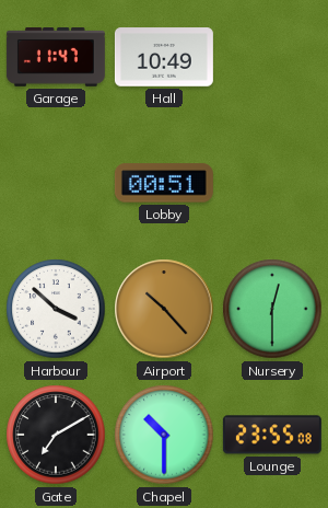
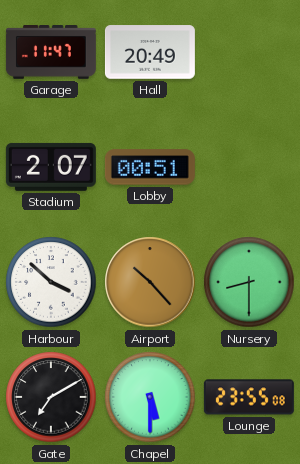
Hall: 10:49 -> 20:49 (150, 52)
Stadium: none -> 2:07 (51, 167)
Nursery: 12:30 -> 8:30 (249, 282)
Chapel: 10:30 -> 5:30 (150, 397)
